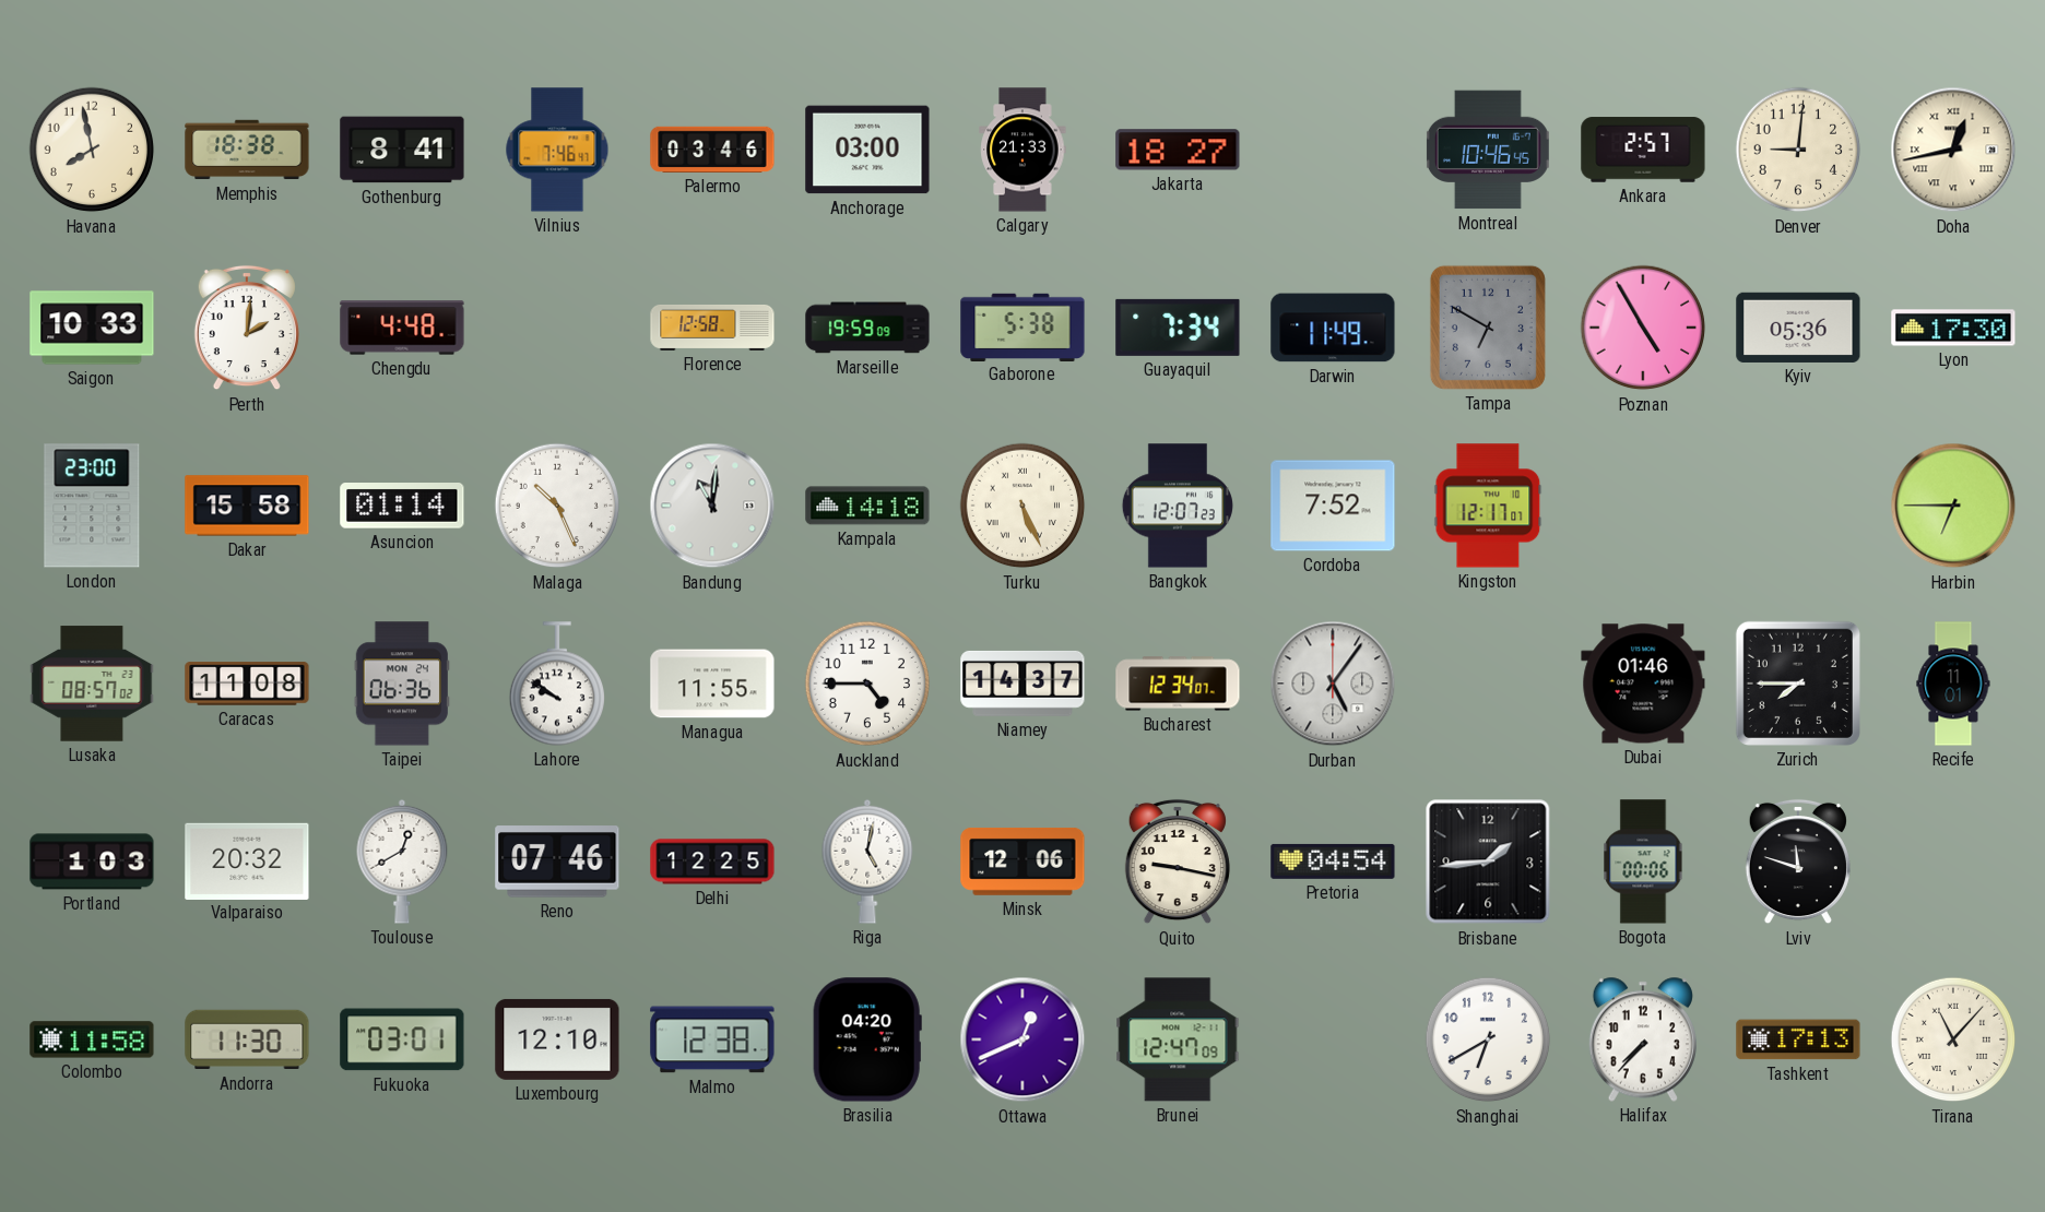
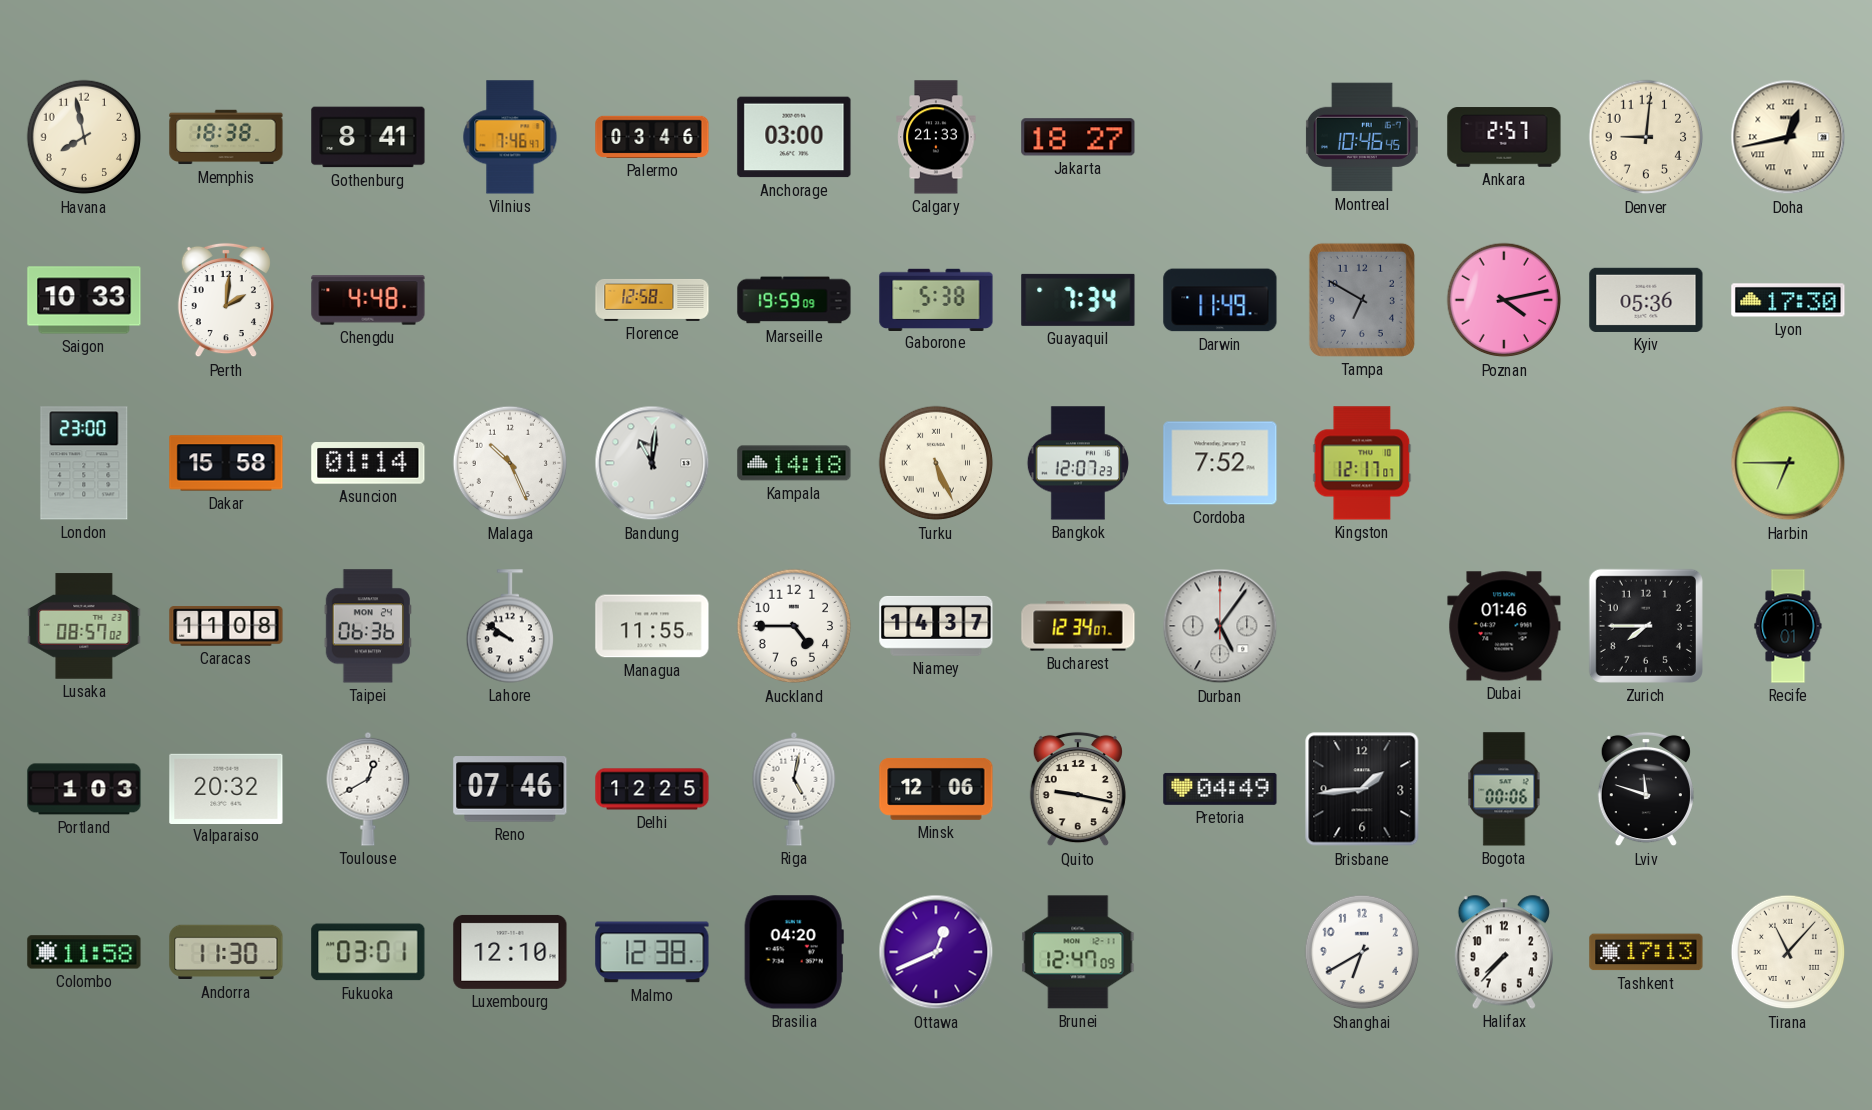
Poznan: 4:55 -> 4:13 (1504, 300)
Pretoria: 04:54 -> 04:49 (1220, 789)
